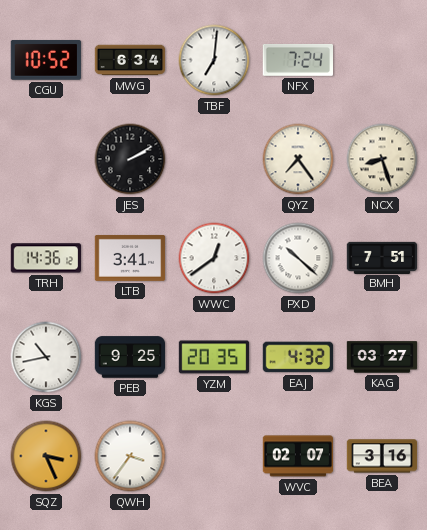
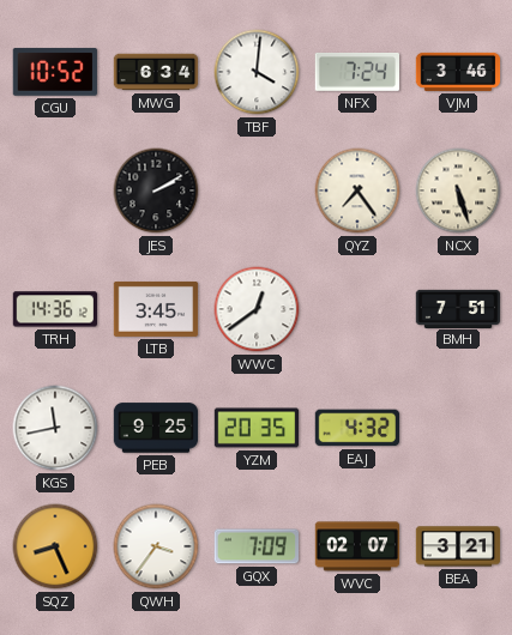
TBF: 7:01 -> 4:01 (257, 72)
VJM: none -> 3:46 (458, 72)
NCX: 8:27 -> 5:27 (458, 190)
LTB: 3:41 -> 3:45 (156, 309)
PXD: 10:22 -> none (298, 258)
KGS: 10:43 -> 11:43 (55, 428)
KAG: 03:27 -> none (382, 357)
SQZ: 3:26 -> 8:26 (55, 546)
GQX: none -> 7:09 (255, 546)
BEA: 3:16 -> 3:21 (458, 546)
